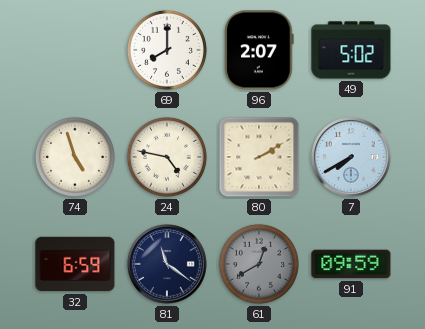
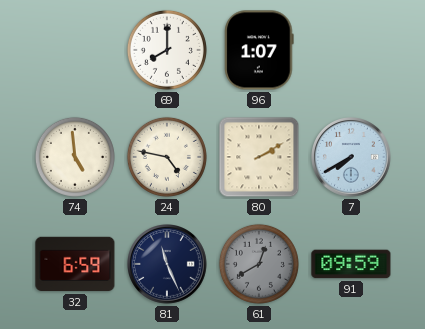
96: 2:07 -> 1:07 (259, 50)
49: 5:02 -> none (351, 50)
74: 4:57 -> 4:59 (75, 157)
81: 11:21 -> 11:26 (168, 265)
